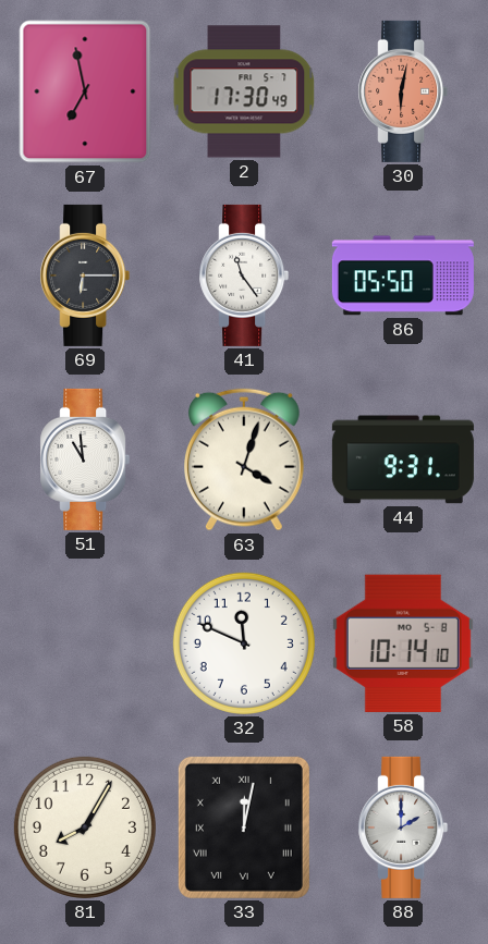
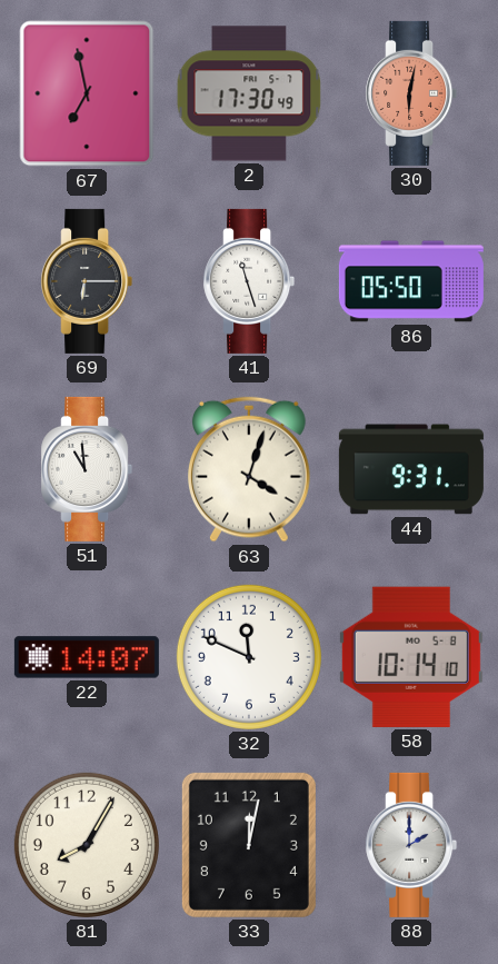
41: 11:24 -> 11:27 (249, 281)
22: none -> 14:07 (87, 657)
33 numerals: Roman -> Arabic (249, 845)
